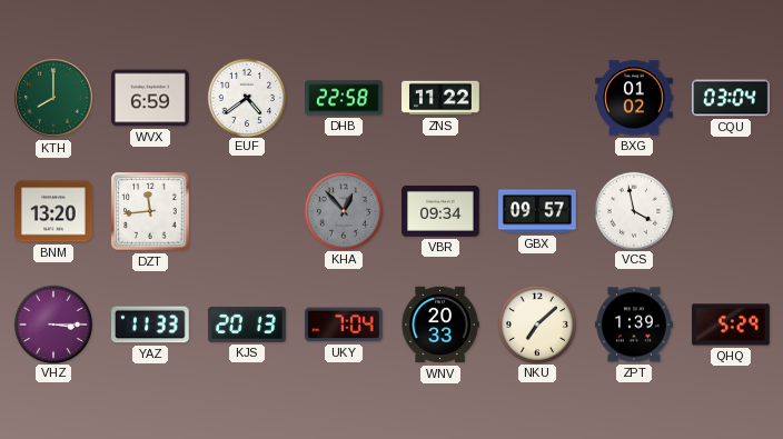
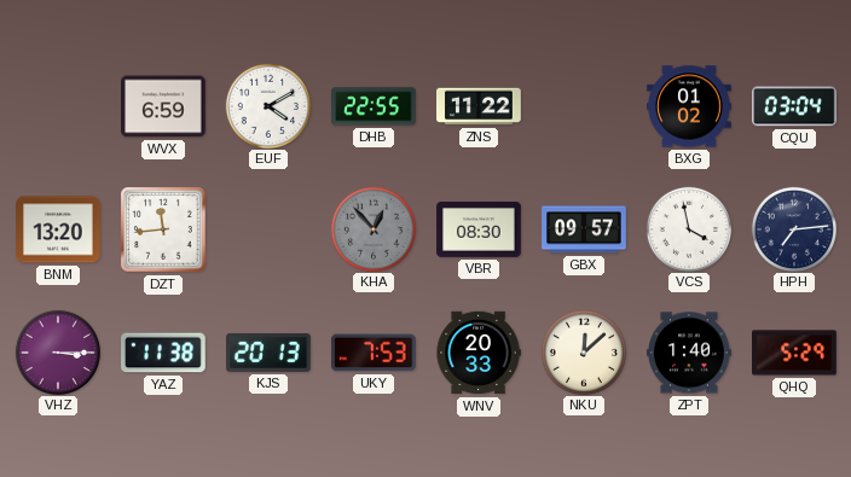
KTH: 8:00 -> none (53, 98)
EUF: 4:39 -> 4:10 (267, 105)
DHB: 22:58 -> 22:55 (375, 106)
VBR: 09:34 -> 08:30 (479, 229)
HPH: none -> 7:14 (793, 228)
YAZ: 11:33 -> 11:38 (164, 353)
UKY: 7:04 -> 7:53 (374, 353)
NKU: 7:08 -> 12:08 (583, 351)
ZPT: 1:39 -> 1:40 (689, 353)
